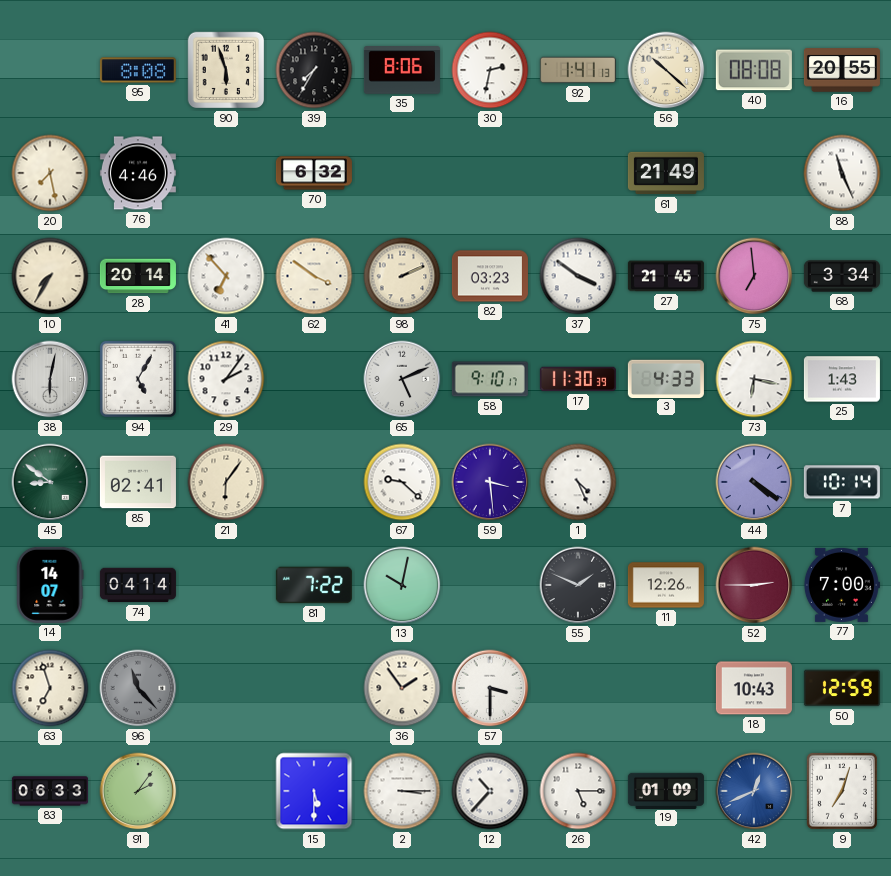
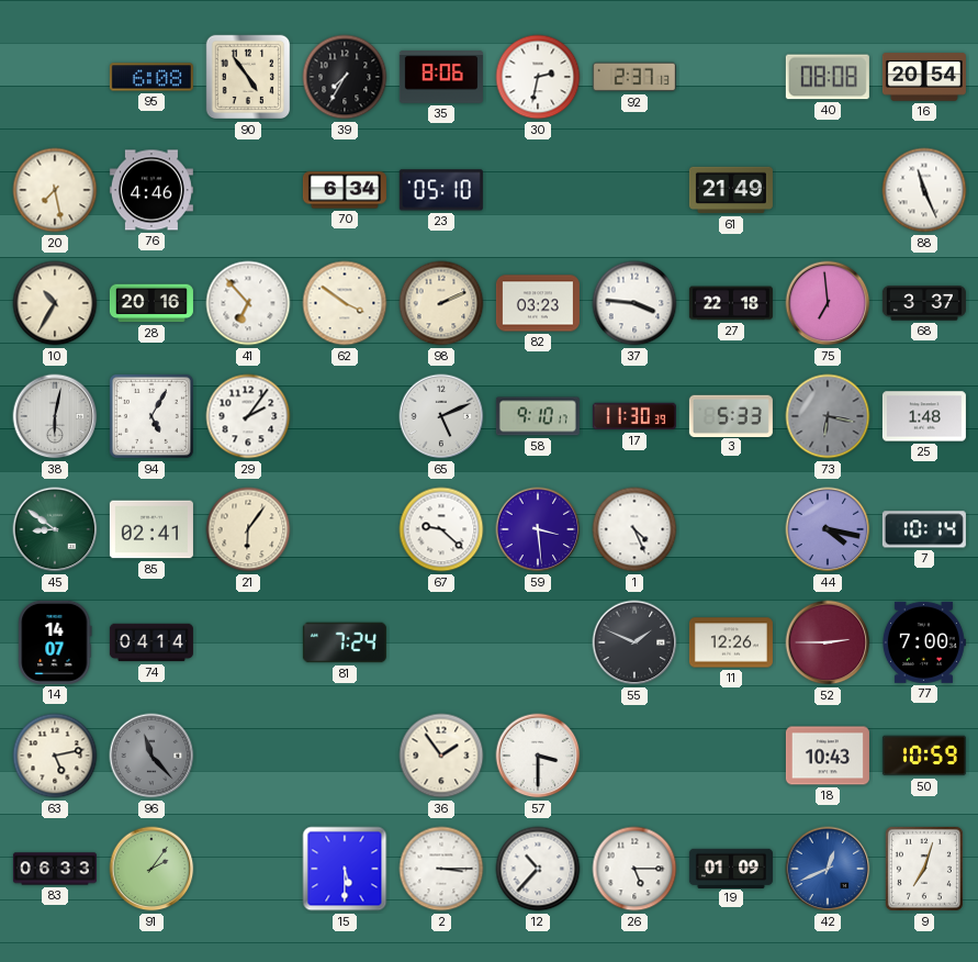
95: 8:08 -> 6:08 (151, 77)
90: 5:57 -> 4:54 (248, 77)
92: 1:41 -> 2:37 (634, 77)
56: 10:22 -> none (666, 70)
16: 20:55 -> 20:54 (924, 77)
70: 6:32 -> 6:34 (345, 190)
23: none -> 05:10 (441, 190)
10: 7:35 -> 10:35 (55, 303)
28: 20:14 -> 20:16 (151, 303)
37: 3:51 -> 3:46 (634, 303)
27: 21:45 -> 22:18 (731, 303)
68: 3:34 -> 3:37 (924, 303)
3: 4:33 -> 5:33 (731, 415)
73 dial: white -> grey (828, 416)
25: 1:43 -> 1:48 (924, 416)
44: 4:21 -> 4:17 (828, 529)
81: 7:22 -> 7:24 (345, 642)
13: 10:02 -> none (402, 585)
63: 6:57 -> 5:13 (55, 756)
50: 12:59 -> 10:59 (924, 756)
